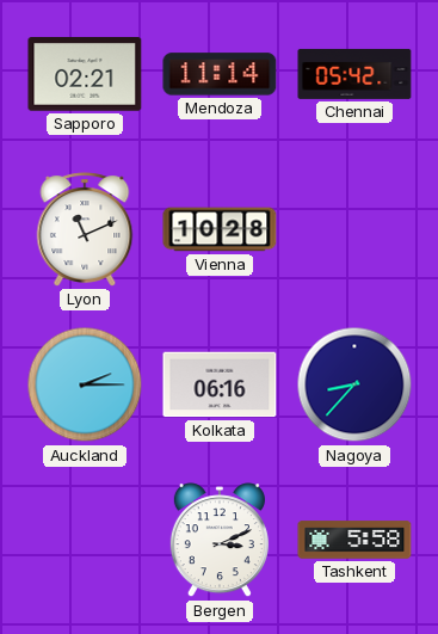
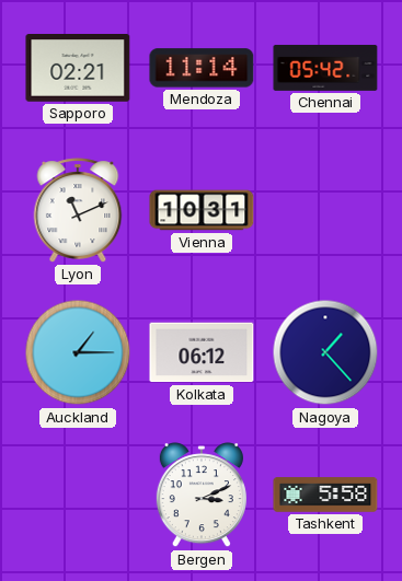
Vienna: 10:28 -> 10:31 (202, 210)
Auckland: 2:15 -> 1:15 (78, 352)
Kolkata: 06:16 -> 06:12 (202, 352)
Nagoya: 8:37 -> 1:23 (325, 352)
